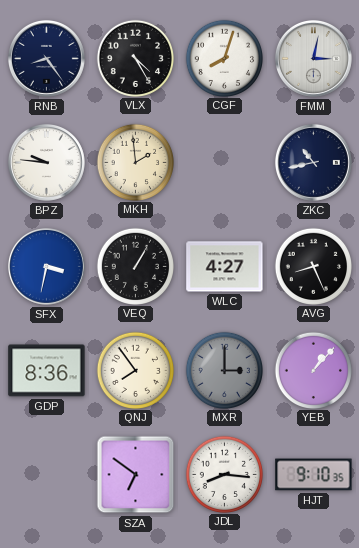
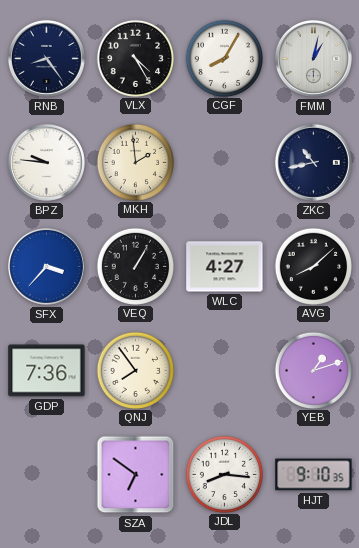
CGF: 8:03 -> 8:05 (224, 58)
FMM: 3:02 -> 1:02 (313, 58)
SFX: 3:32 -> 3:37 (46, 266)
AVG: 8:26 -> 8:08 (313, 266)
GDP: 8:36 -> 7:36 (47, 371)
MXR: 3:00 -> none (224, 370)
YEB: 1:07 -> 1:12 (313, 370)
